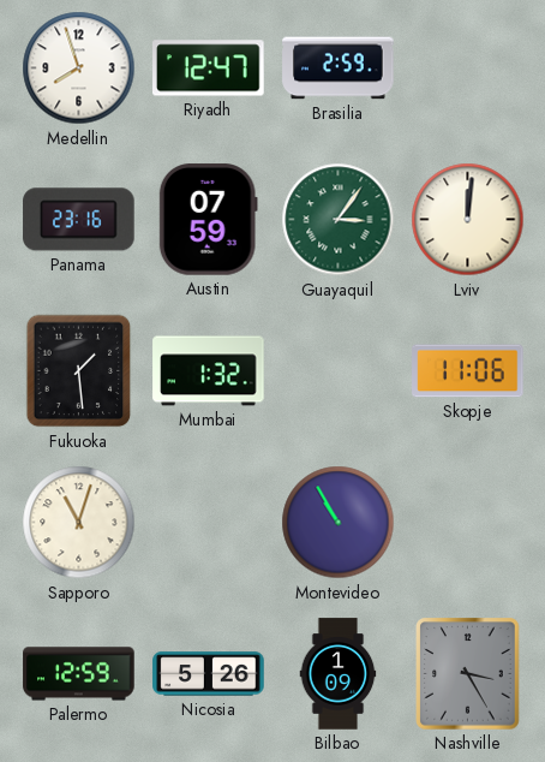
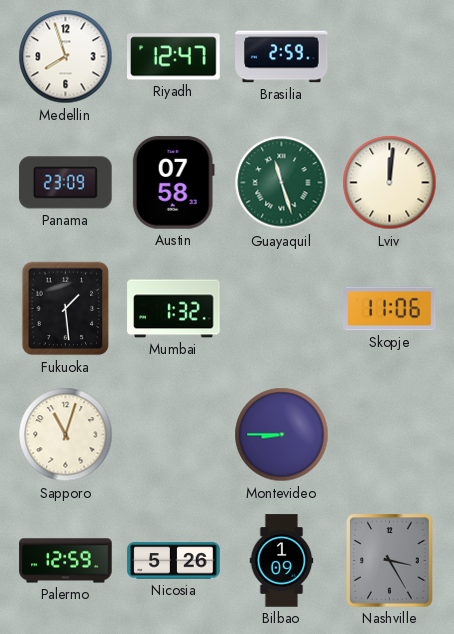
Panama: 23:16 -> 23:09 (66, 183)
Austin: 07:59 -> 07:58 (173, 183)
Guayaquil: 3:06 -> 11:27 (282, 183)
Montevideo: 10:55 -> 8:45 (282, 435)
